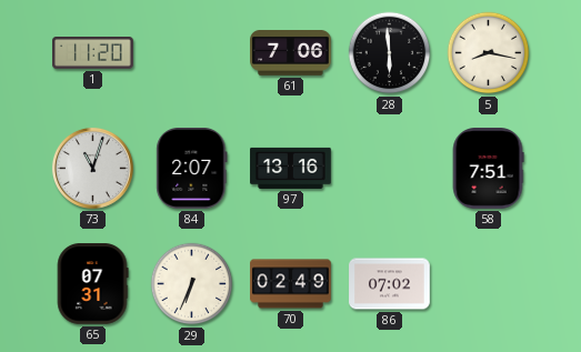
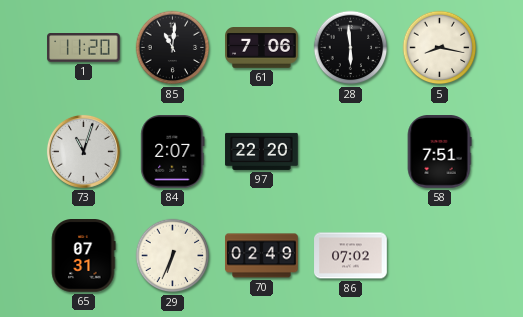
85: none -> 11:01 (173, 48)
97: 13:16 -> 22:20 (262, 151)
